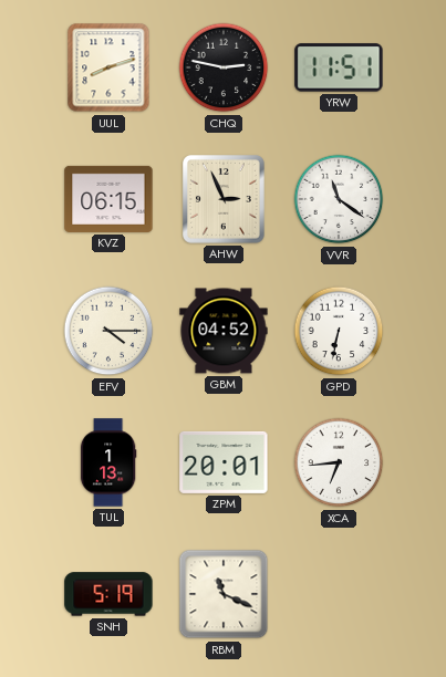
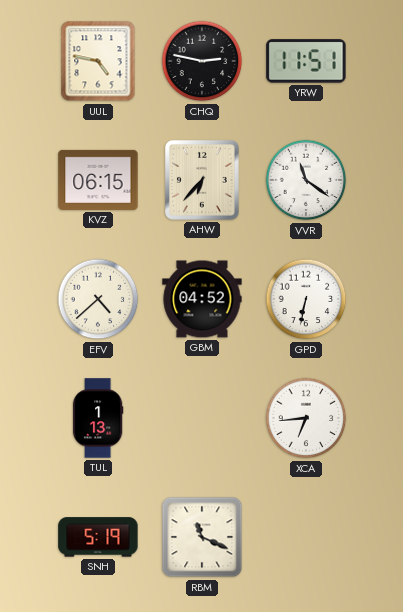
UUL: 8:12 -> 4:47 (98, 61)
AHW: 2:56 -> 6:37 (203, 181)
EFV: 4:15 -> 4:38 (98, 299)
ZPM: 20:01 -> none (224, 462)
